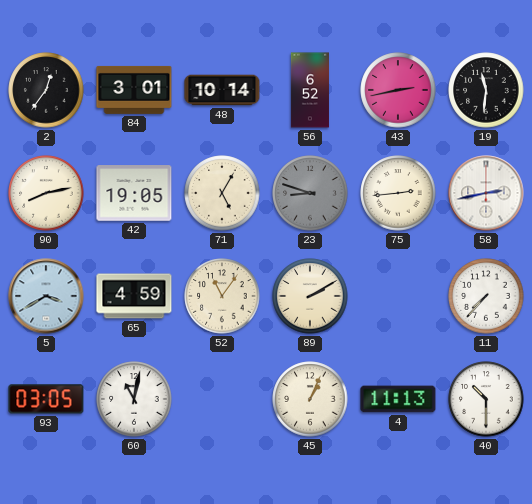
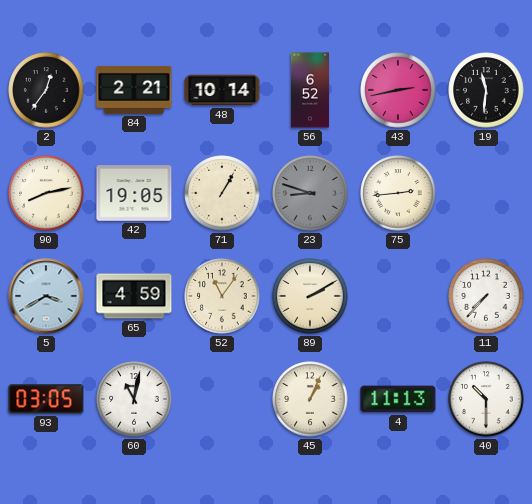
84: 3:01 -> 2:21 (134, 90)
71: 5:05 -> 1:05 (222, 193)
58: 2:43 -> none (486, 193)
